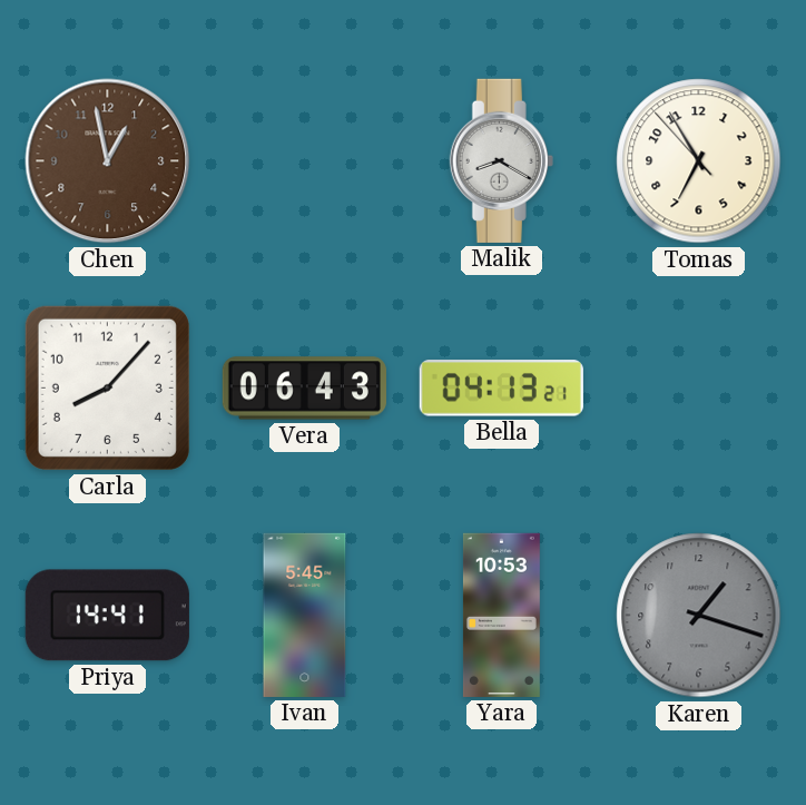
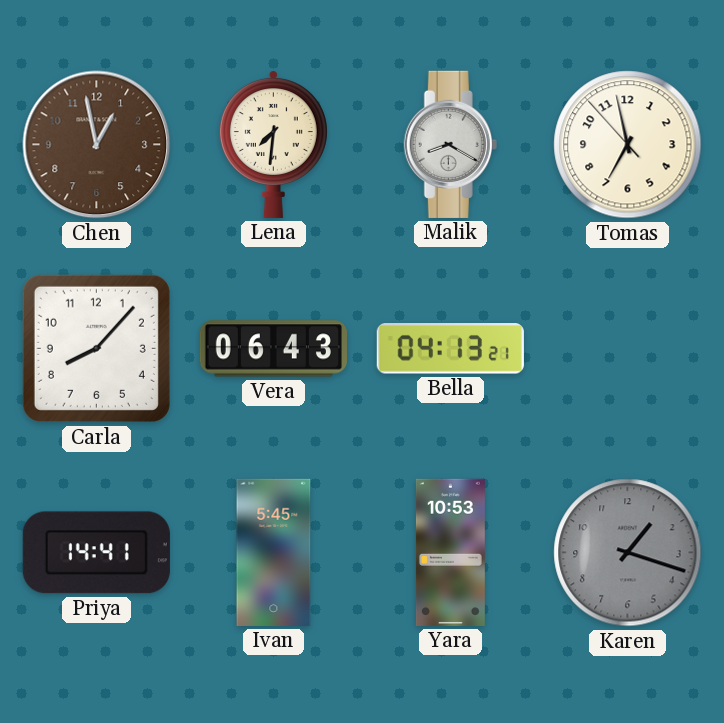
Lena: none -> 7:31 (273, 144)
Tomas: 6:54 -> 6:57 (628, 145)
